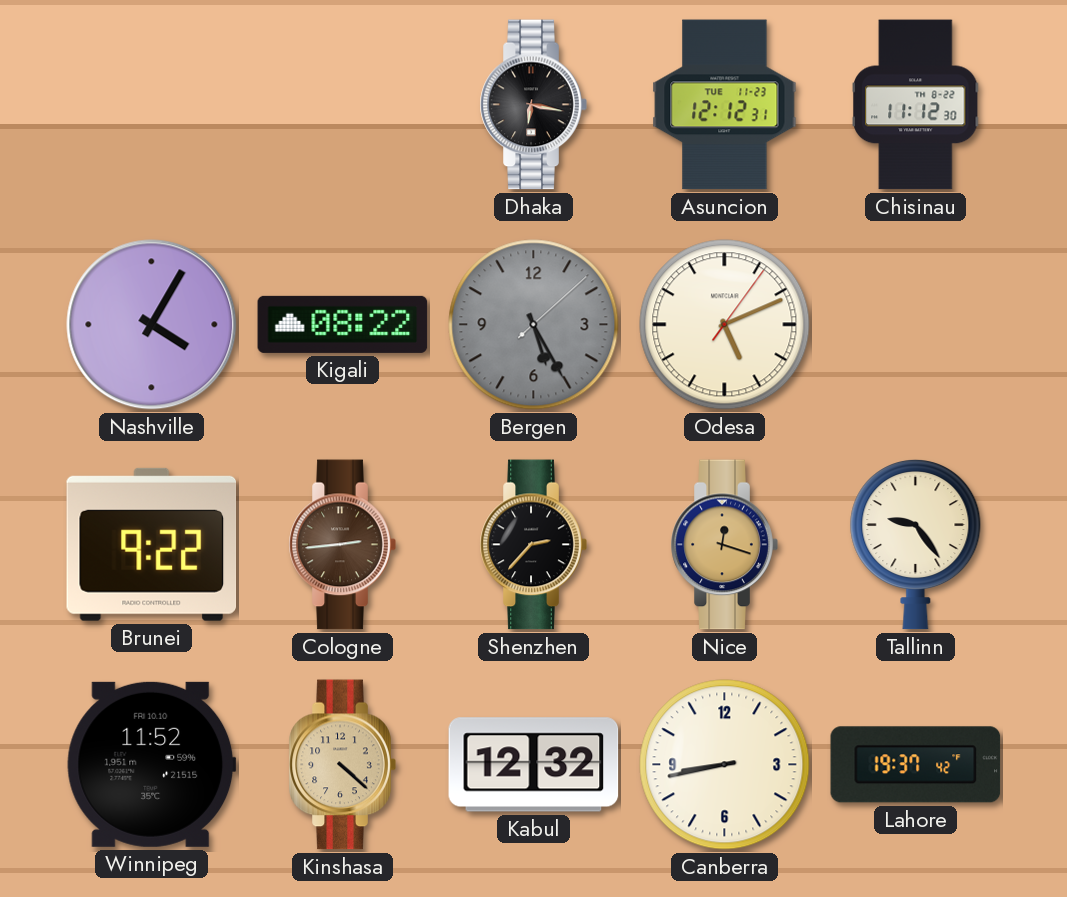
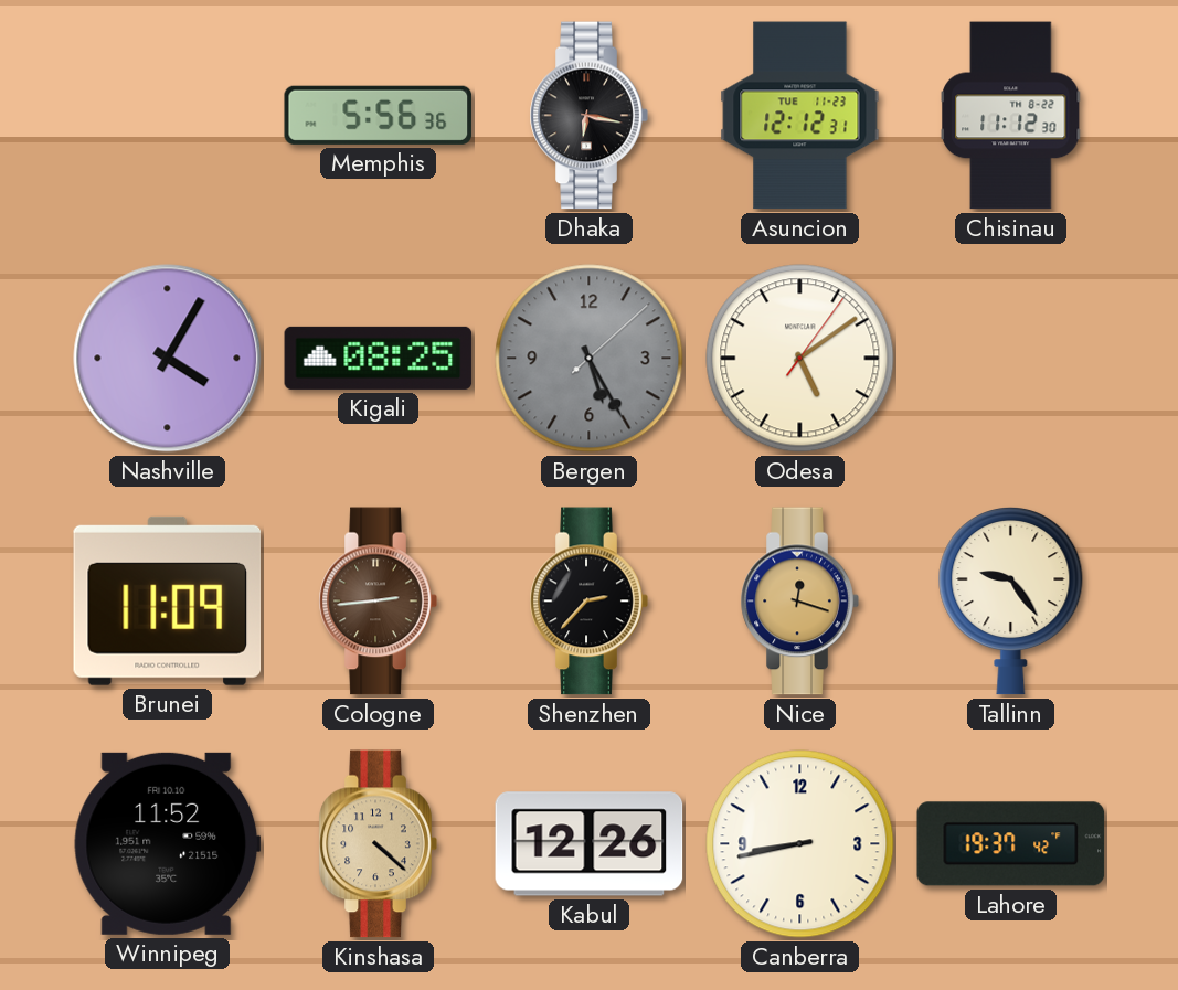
Memphis: none -> 5:56 (379, 115)
Kigali: 08:22 -> 08:25 (379, 358)
Odesa: 5:11 -> 5:09 (800, 359)
Brunei: 9:22 -> 11:09 (167, 600)
Kabul: 12:32 -> 12:26 (590, 844)
